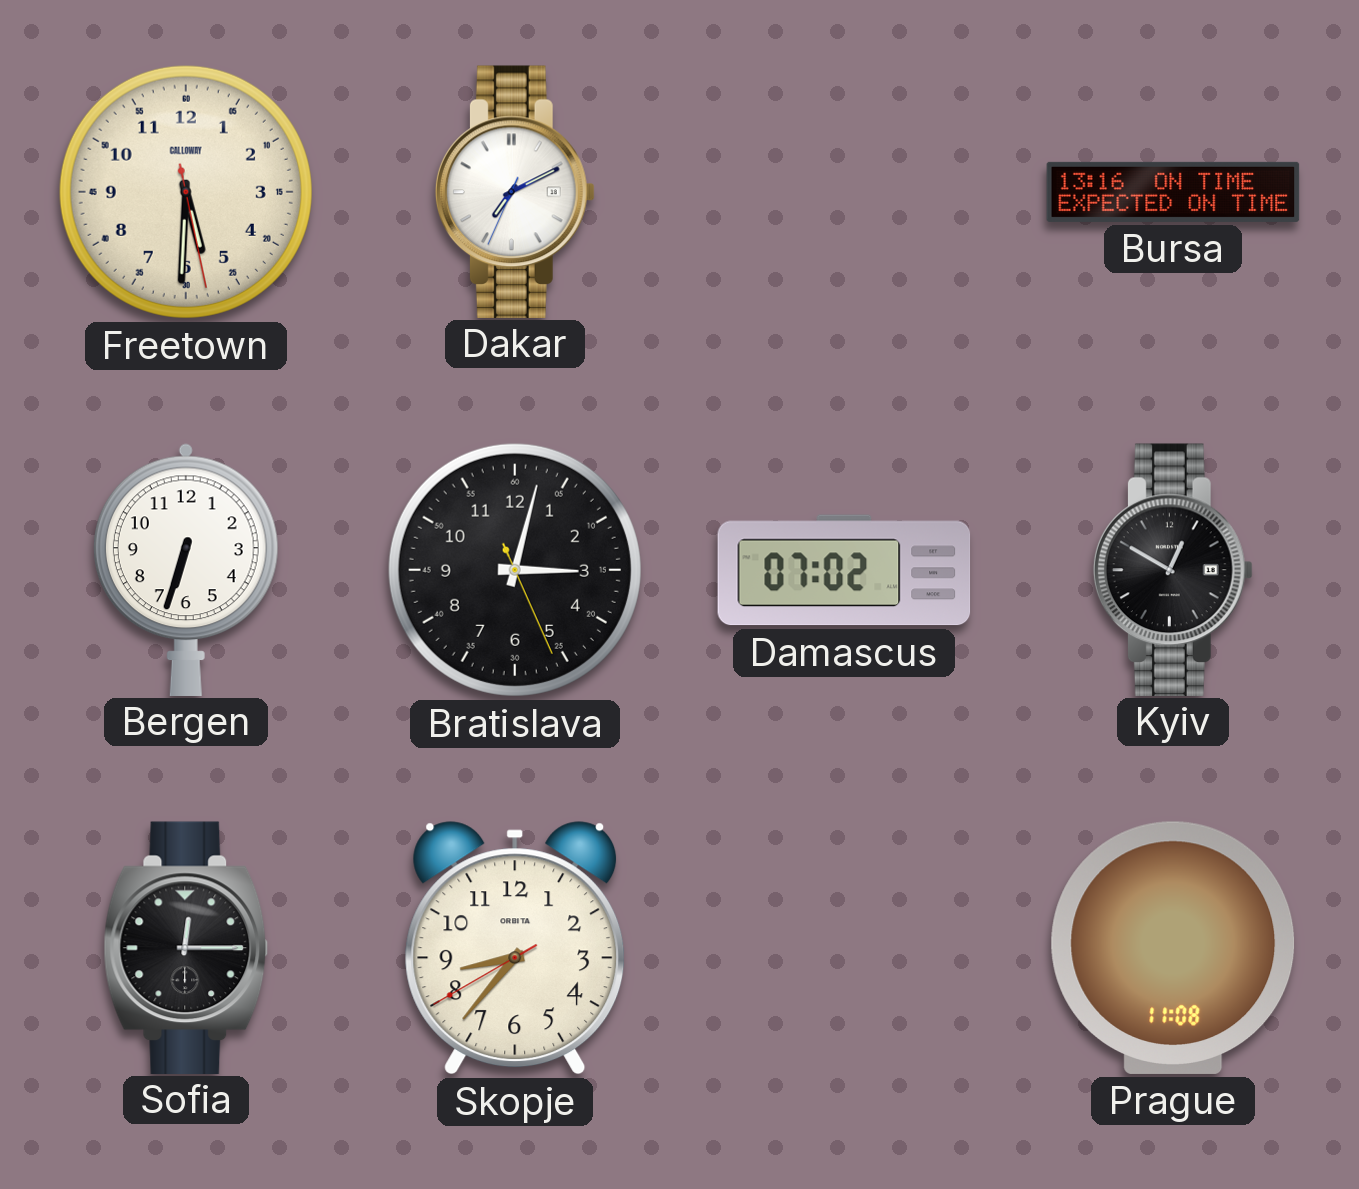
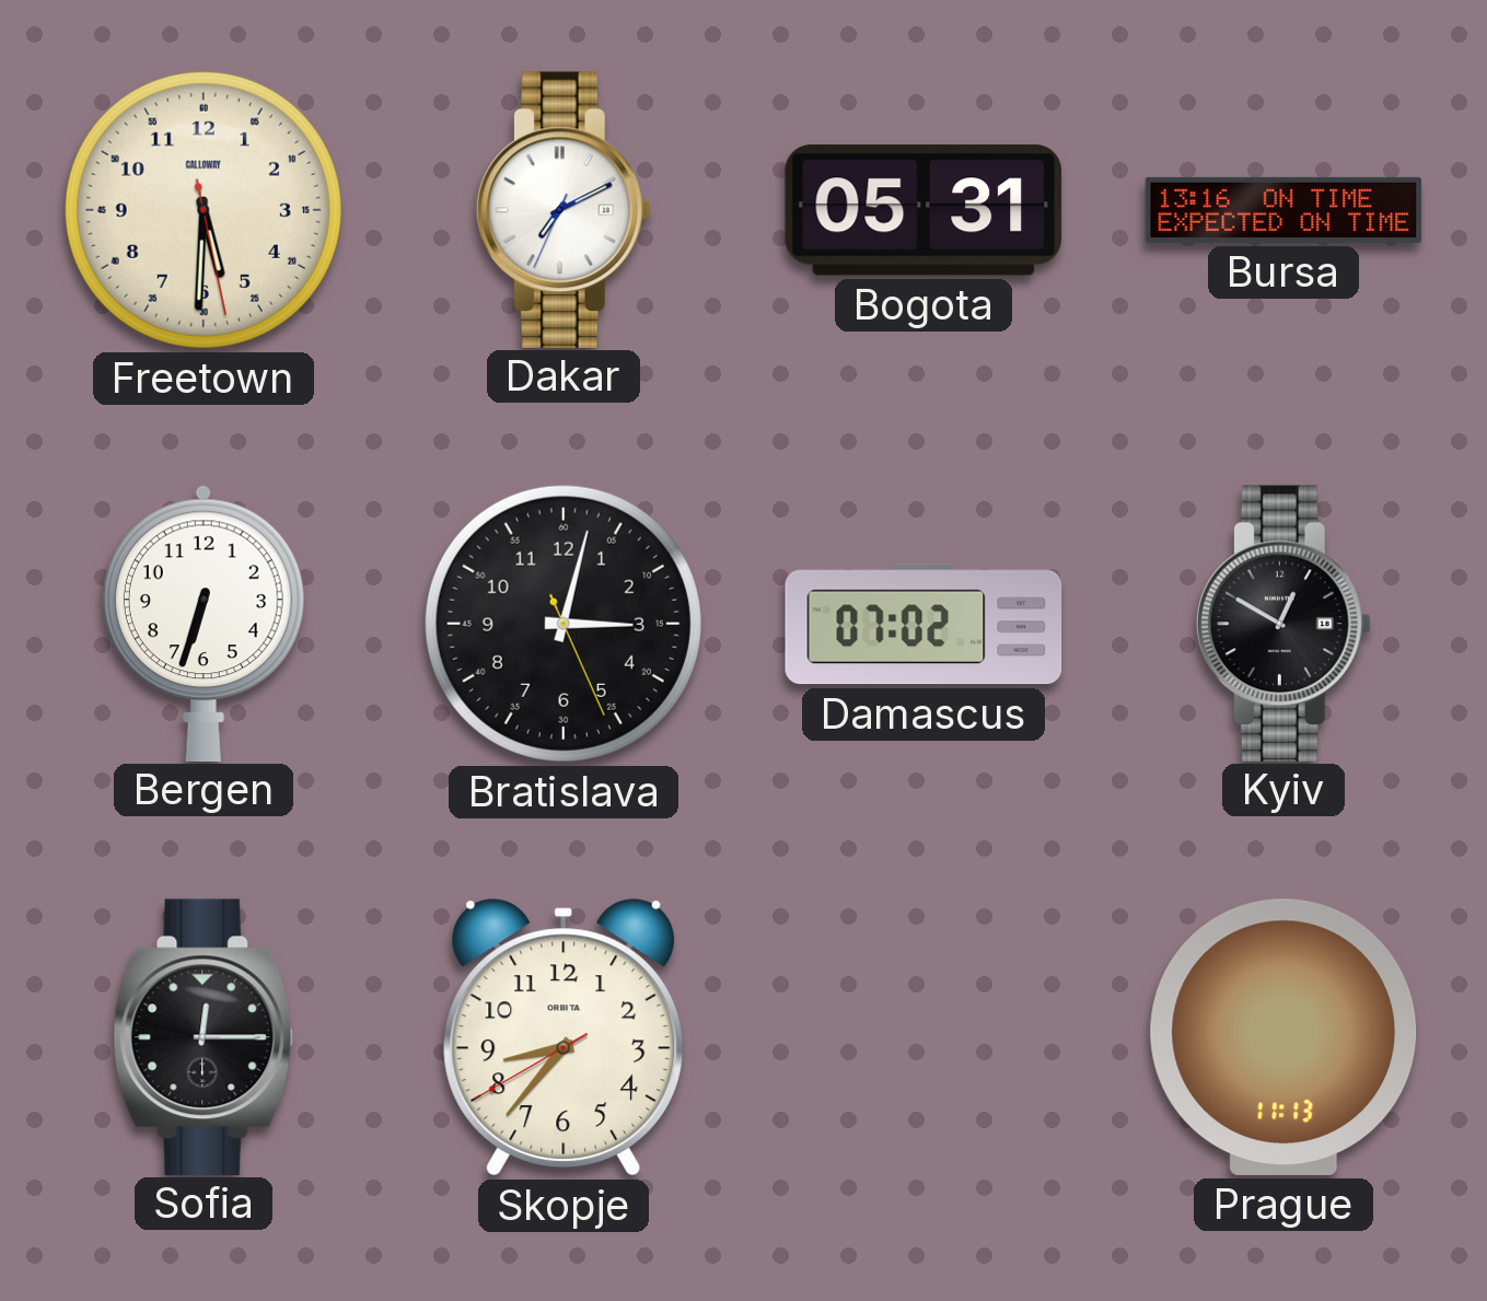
Bogota: none -> 05:31 (922, 210)
Prague: 11:08 -> 11:13 (1283, 1037)
